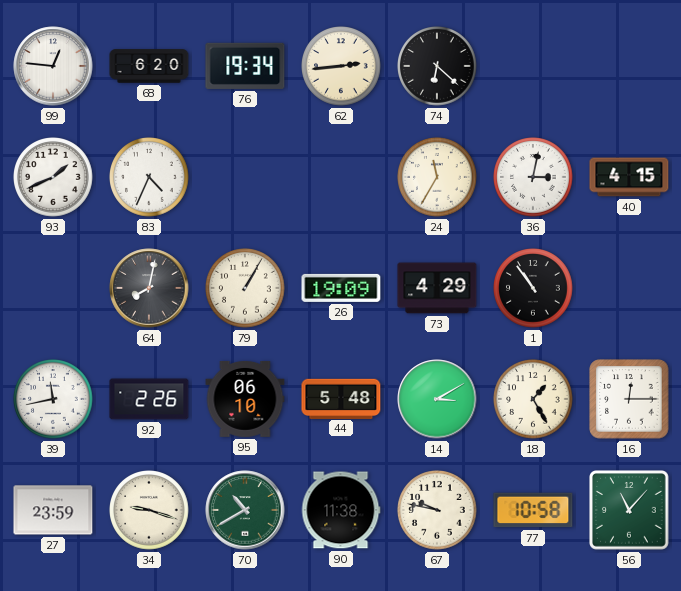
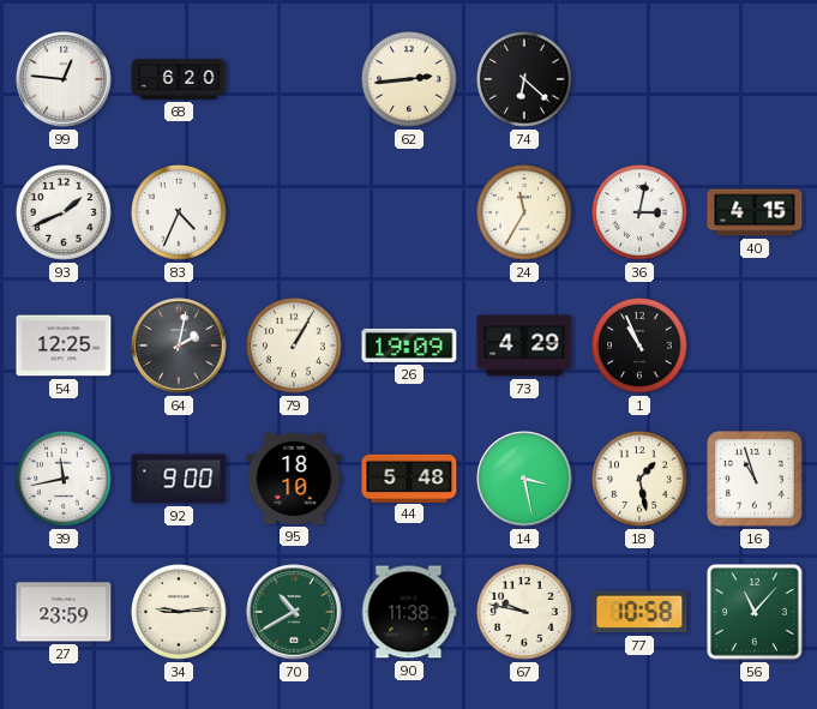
76: 19:34 -> none (245, 66)
54: none -> 12:25 (64, 346)
64: 8:02 -> 2:02 (179, 346)
1: 10:54 -> 10:56 (639, 346)
92: 2:26 -> 9:00 (179, 479)
95: 06:10 -> 18:10 (294, 479)
14: 3:10 -> 3:28 (524, 479)
18: 1:25 -> 1:28 (639, 479)
16: 12:15 -> 10:57 (755, 479)
34: 9:18 -> 9:14 (179, 612)
